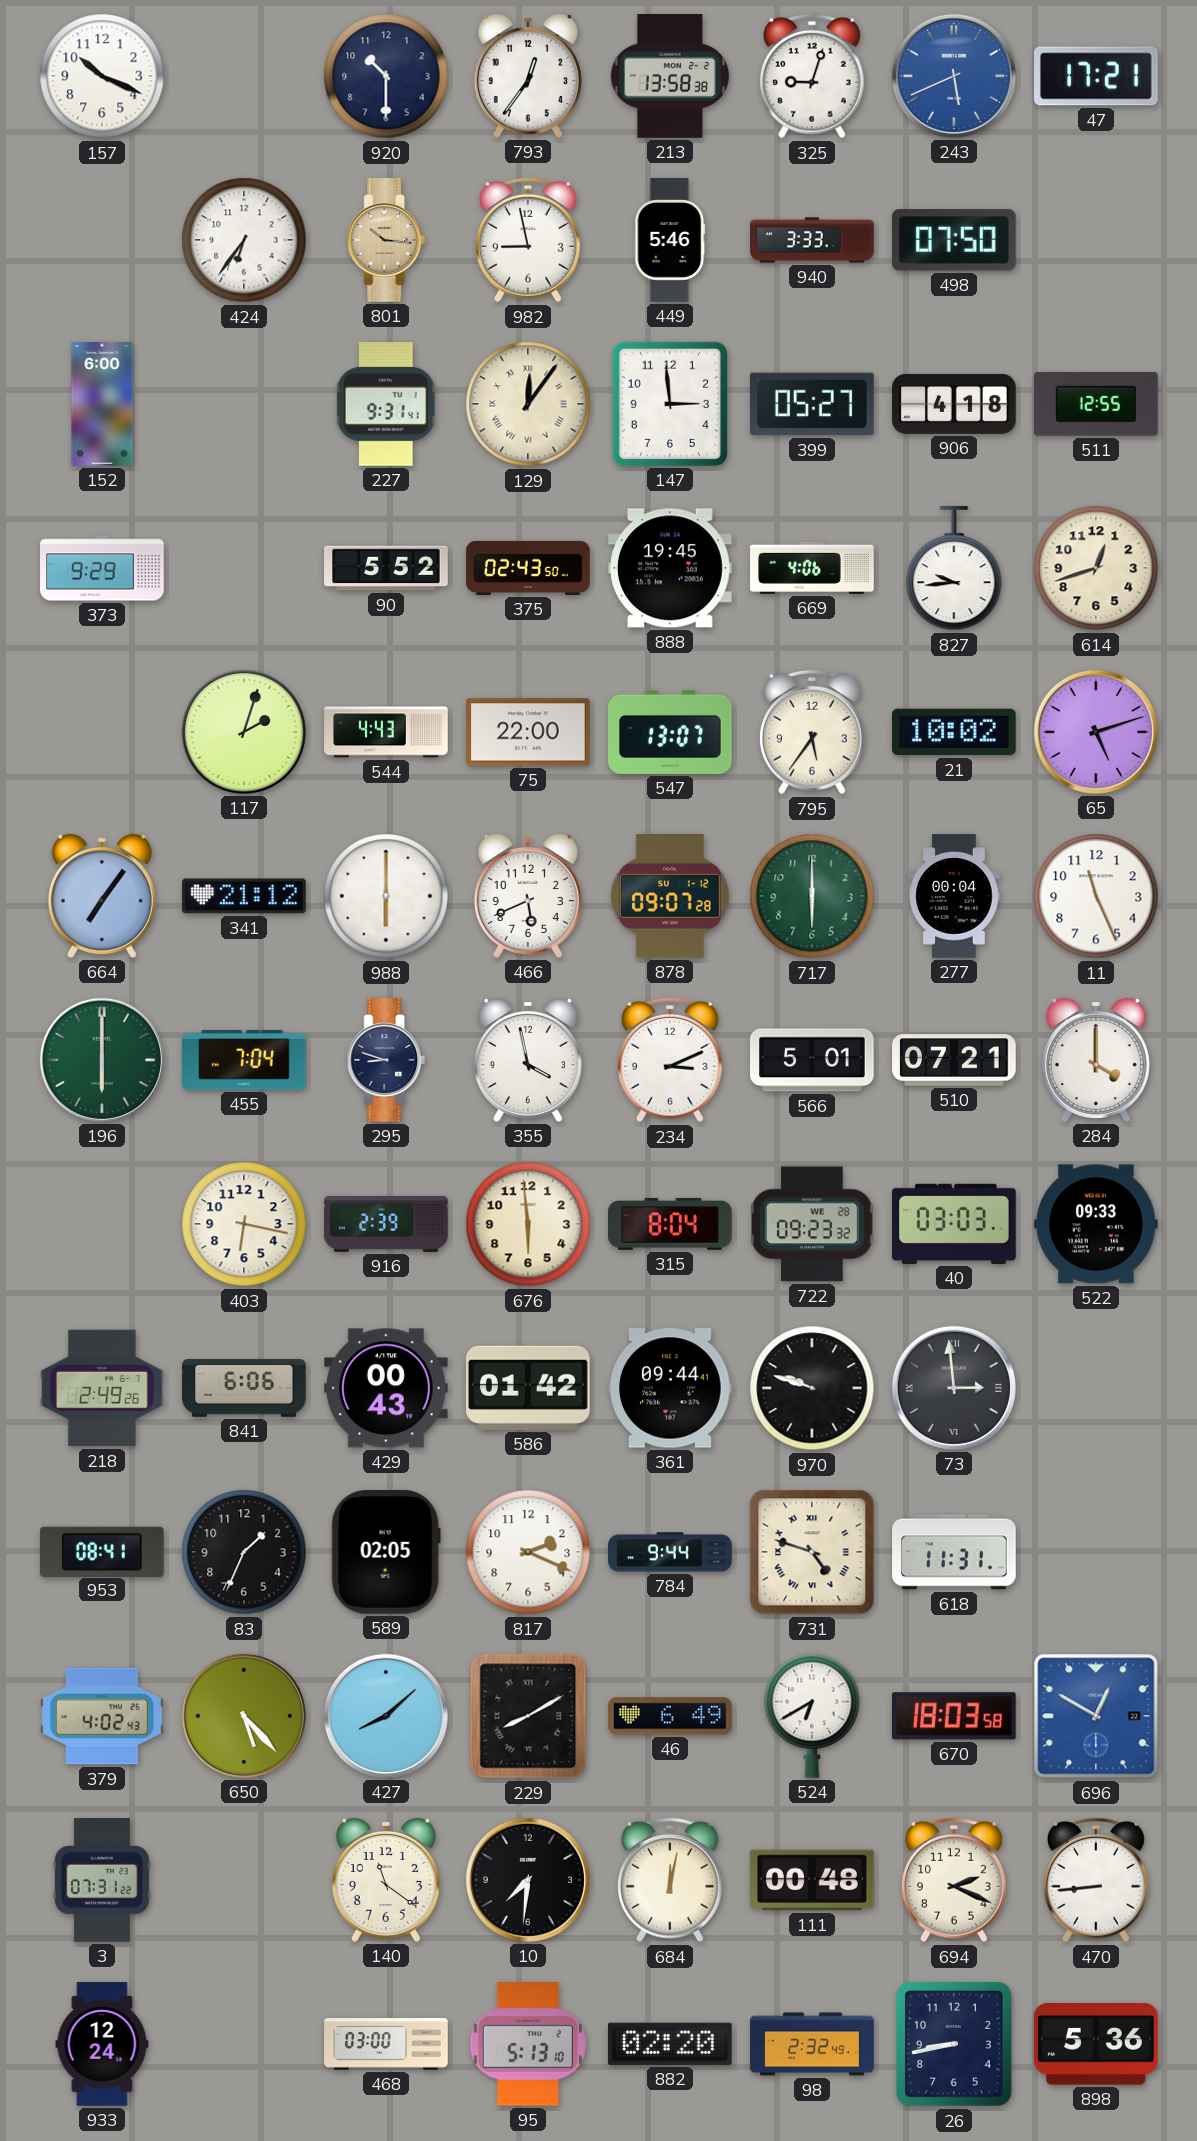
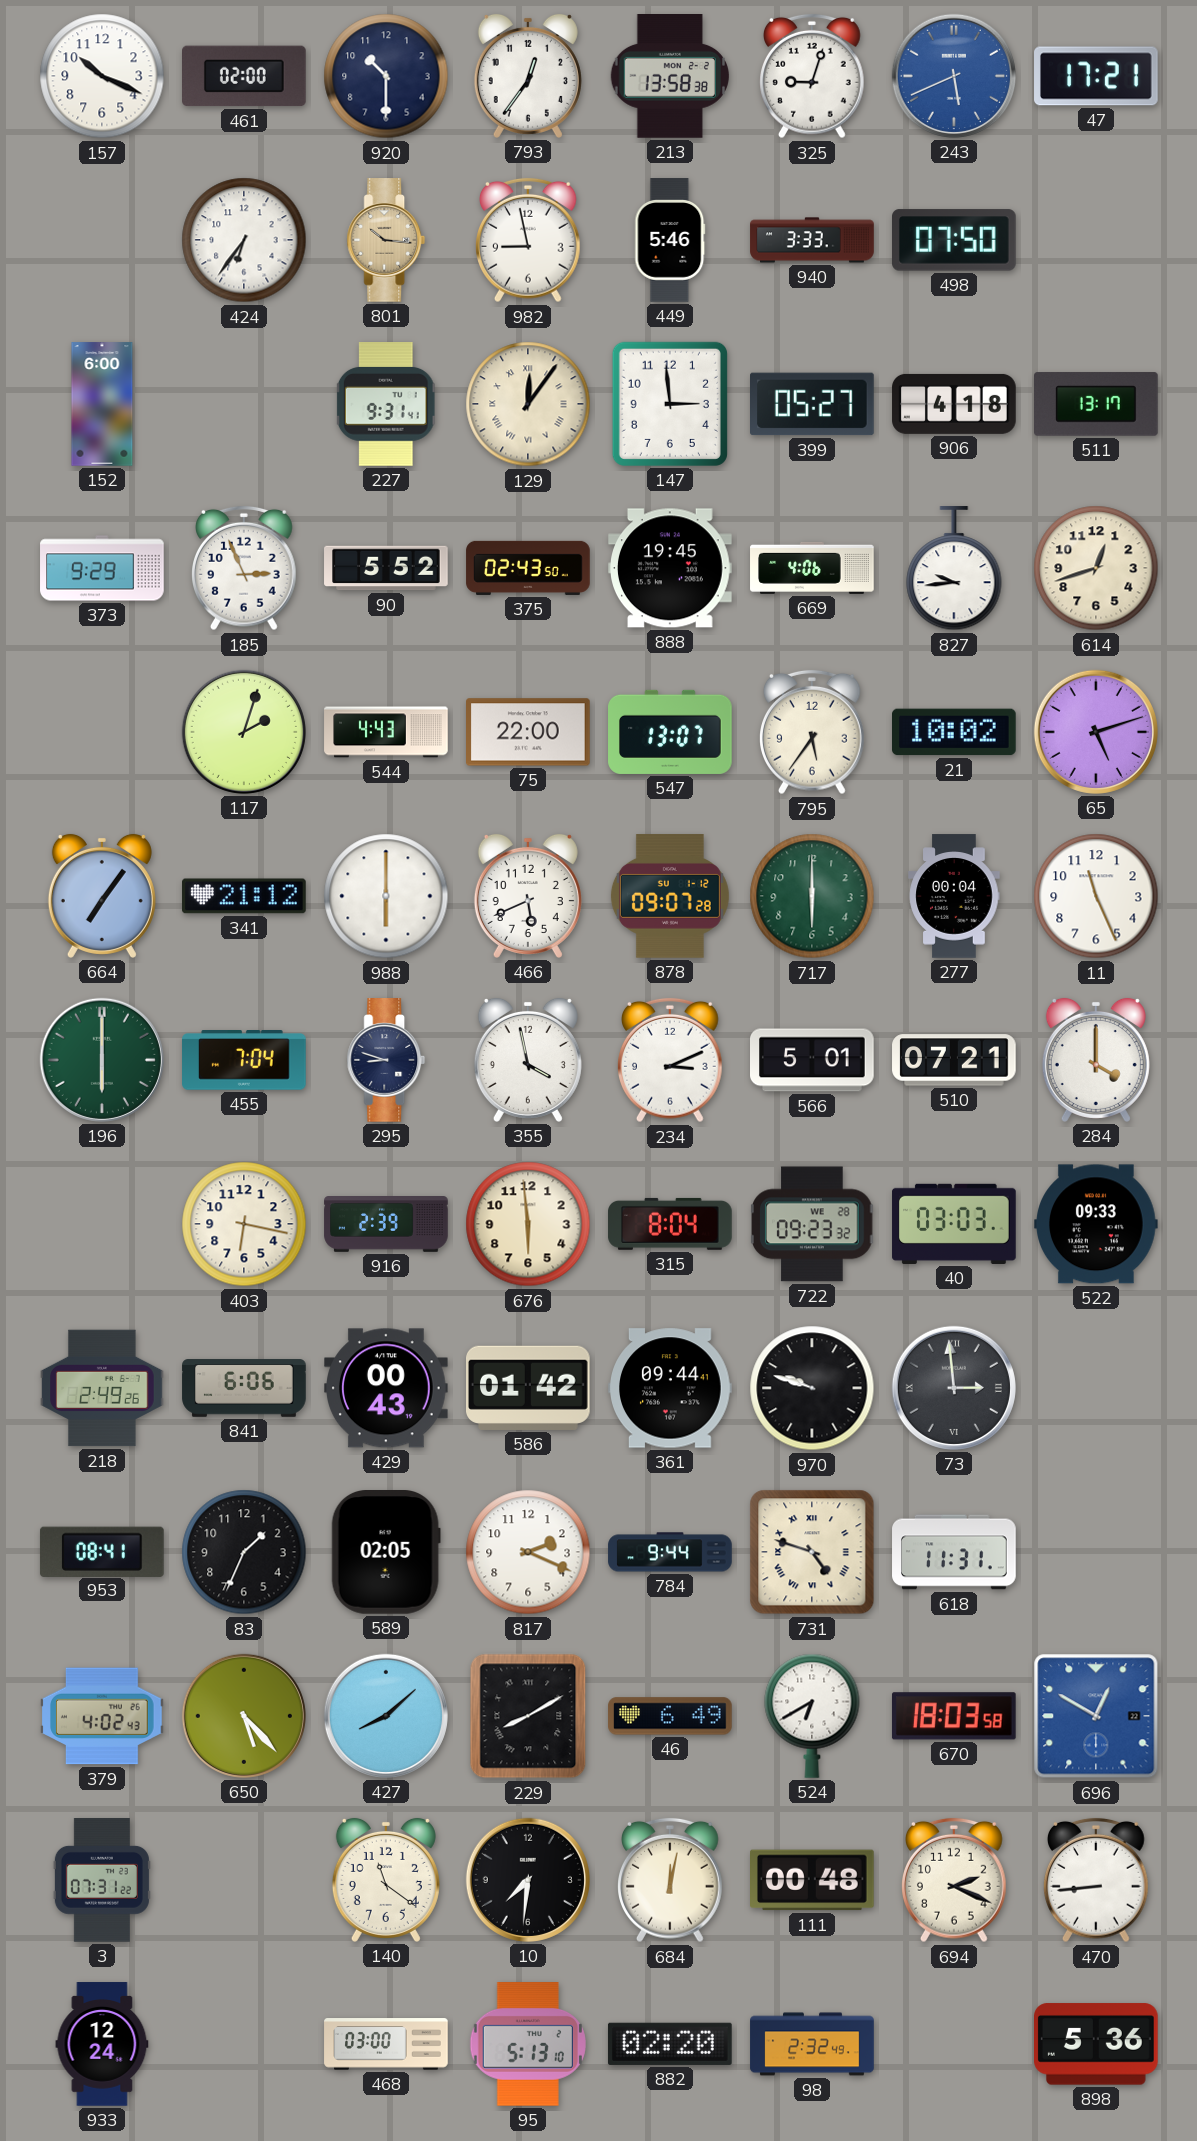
461: none -> 02:00 (245, 76)
511: 12:55 -> 13:17 (1097, 404)
185: none -> 2:56 (245, 568)
26: 8:43 -> none (954, 2044)
